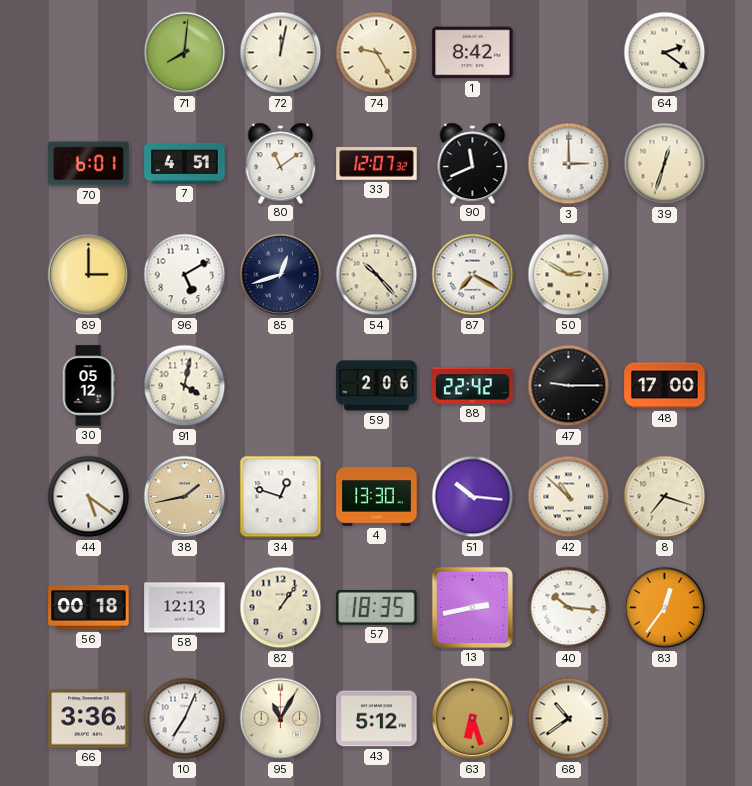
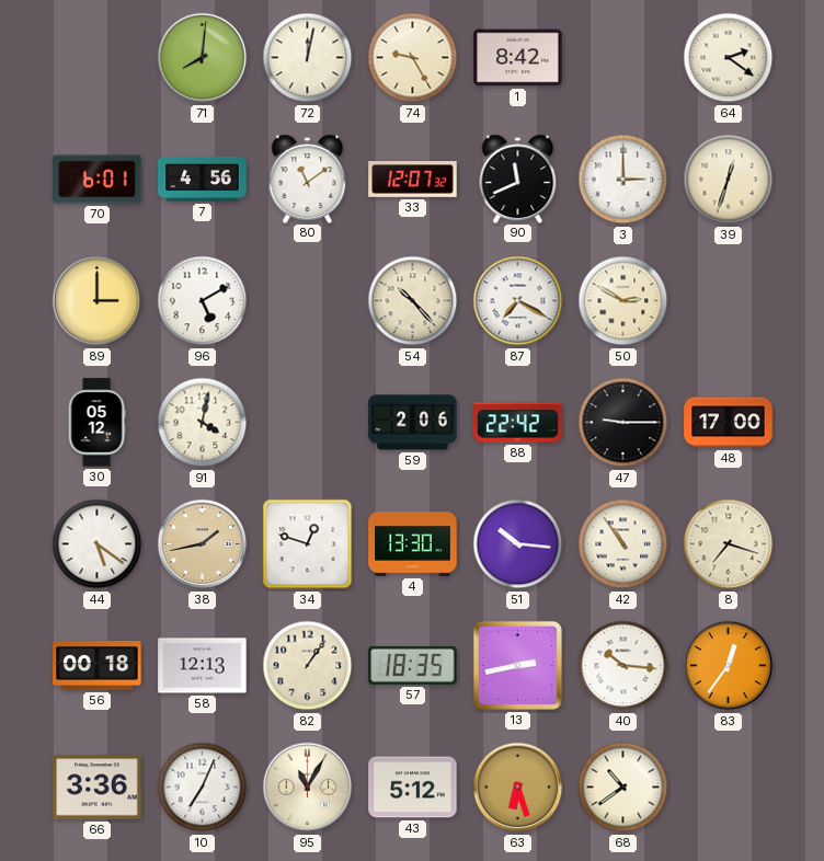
7: 4:51 -> 4:56 (203, 179)
85: 12:42 -> none (281, 275)
42: 10:52 -> 10:54 (623, 544)
